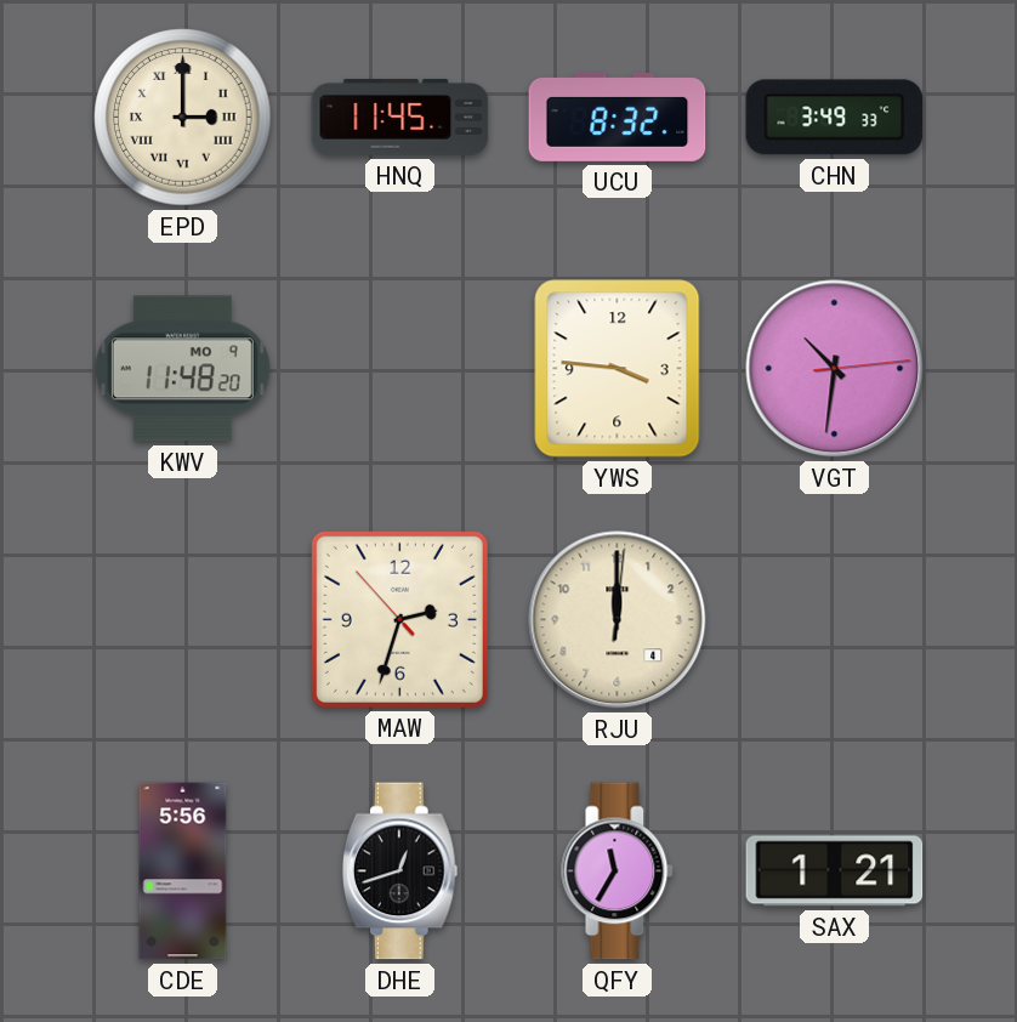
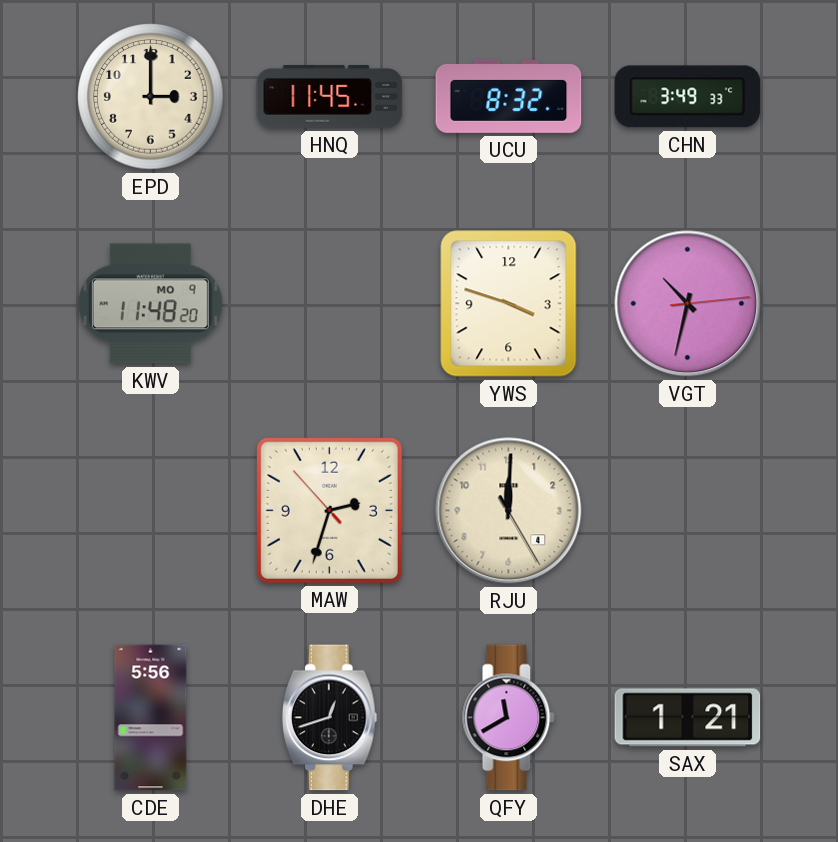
EPD numerals: Roman -> Arabic (151, 97)
YWS: 3:46 -> 3:48 (509, 304)
VGT: 10:31 -> 10:32 (688, 304)
RJU: 12:00:01 -> 12:00:25 (509, 511)
QFY: 11:35 -> 11:40 (509, 718)
